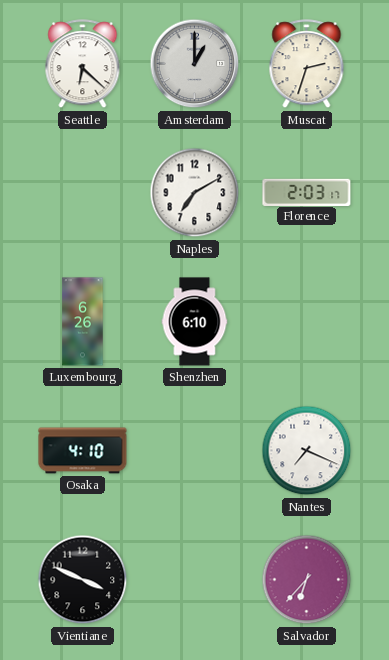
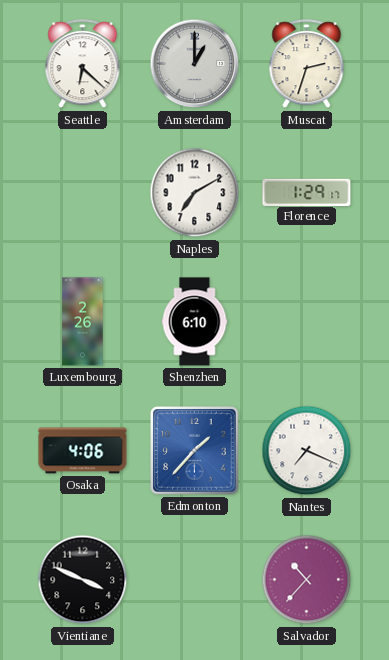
Florence: 2:03 -> 1:29 (307, 192)
Luxembourg: 6:26 -> 2:26 (83, 322)
Osaka: 4:10 -> 4:06 (83, 451)
Edmonton: none -> 1:37 (195, 451)
Salvador: 6:37 -> 10:37 (307, 580)
